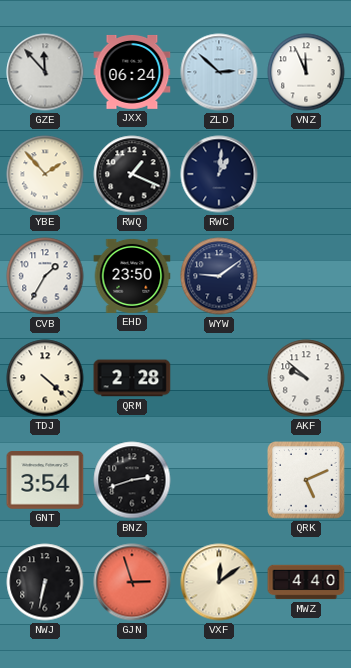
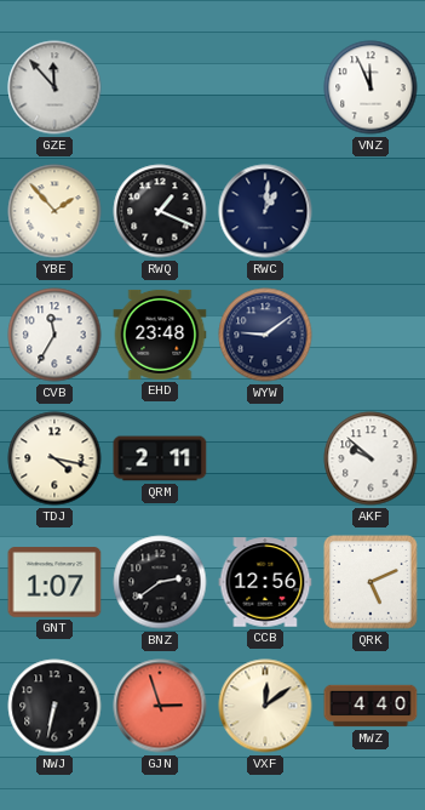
JXX: 06:24 -> none (132, 72)
ZLD: 2:52 -> none (219, 72)
CVB: 1:35 -> 11:35 (54, 335)
EHD: 23:50 -> 23:48 (160, 335)
TDJ: 4:22 -> 4:17 (54, 458)
QRM: 2:28 -> 2:11 (160, 458)
GNT: 3:54 -> 1:07 (54, 582)
BNZ: 2:42 -> 2:39 (160, 582)
CCB: none -> 12:56 (265, 582)
